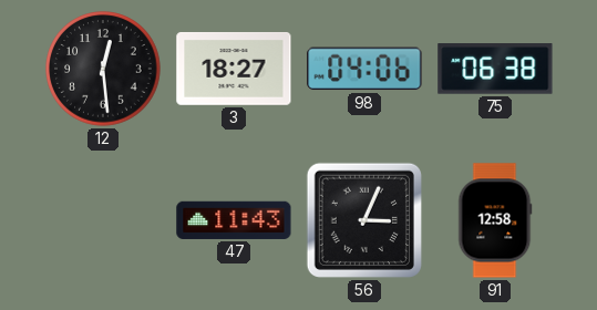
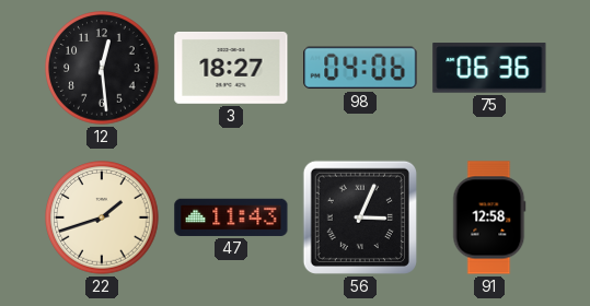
75: 06:38 -> 06:36 (489, 68)
22: none -> 1:42 (102, 217)
